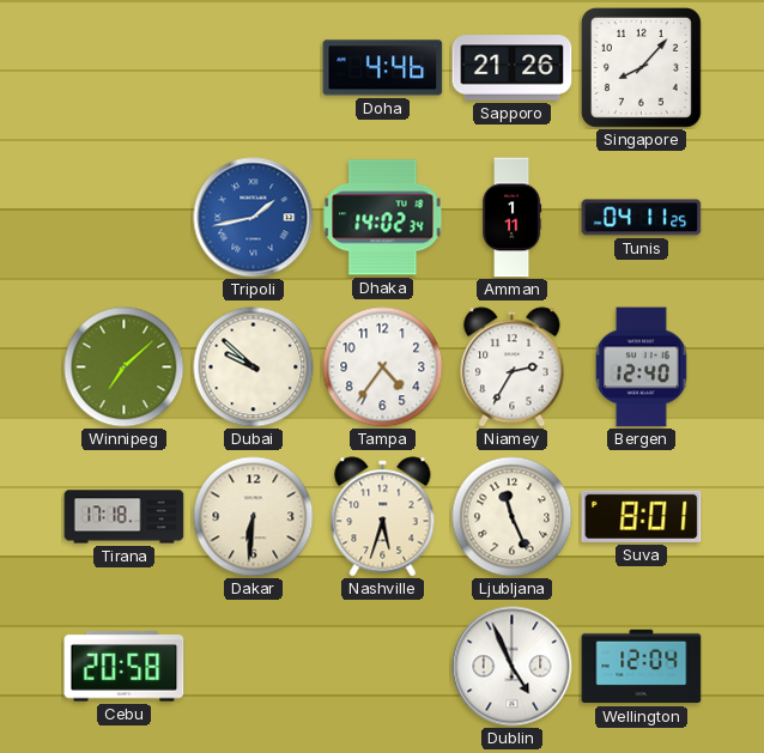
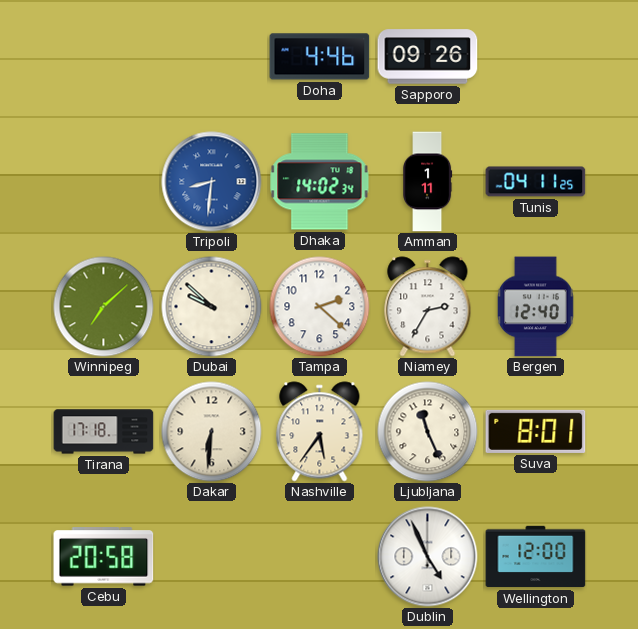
Sapporo: 21:26 -> 09:26 (428, 57)
Singapore: 8:07 -> none (641, 67)
Tripoli: 1:43 -> 8:31 (212, 182)
Tampa: 4:36 -> 2:22 (320, 307)
Nashville: 5:33 -> 5:36 (320, 432)
Wellington: 12:04 -> 12:00 (536, 557)
